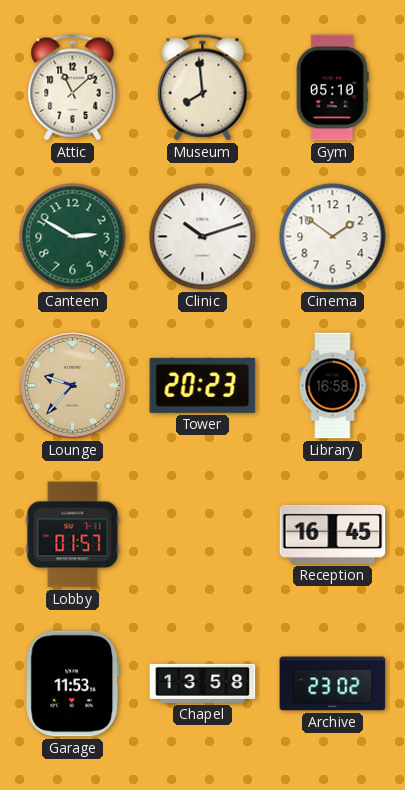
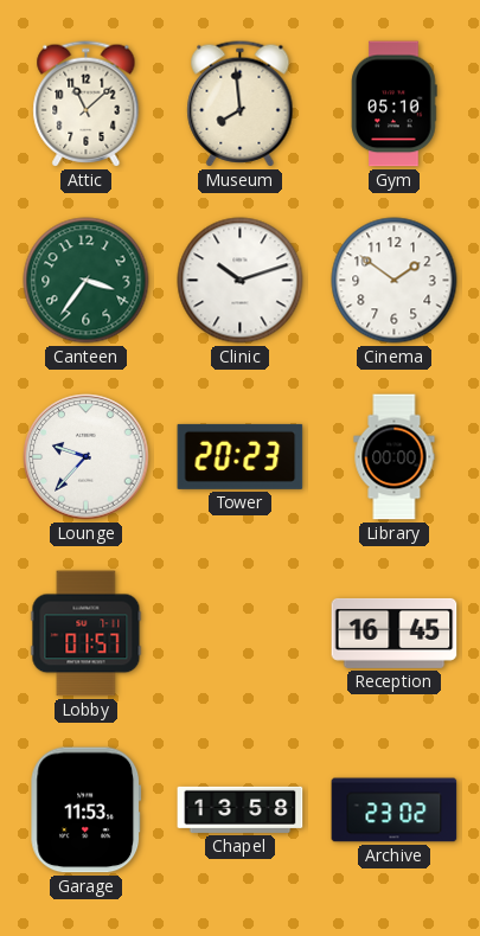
Canteen: 2:50 -> 3:36 (87, 281)
Lounge dial: champagne -> white (87, 457)
Library: 16:58 -> 00:00 (395, 457)
